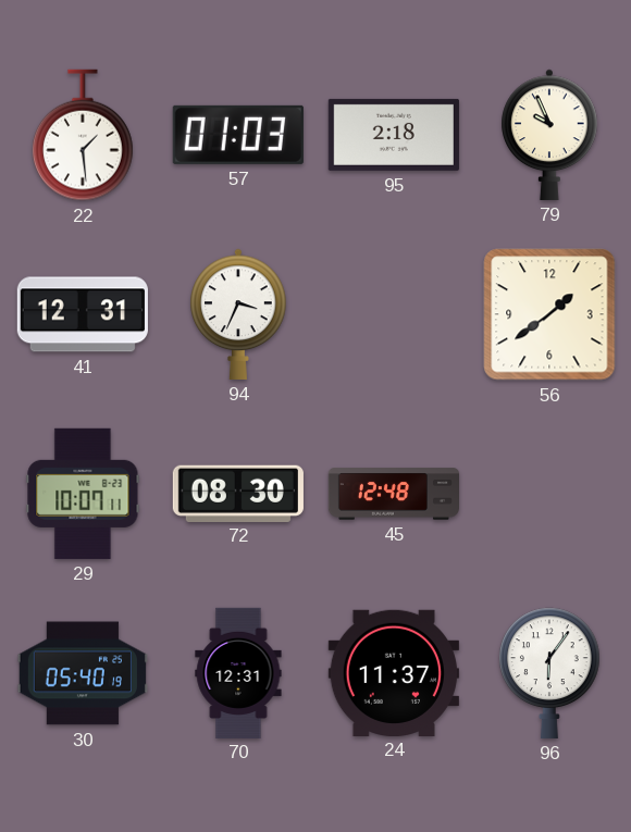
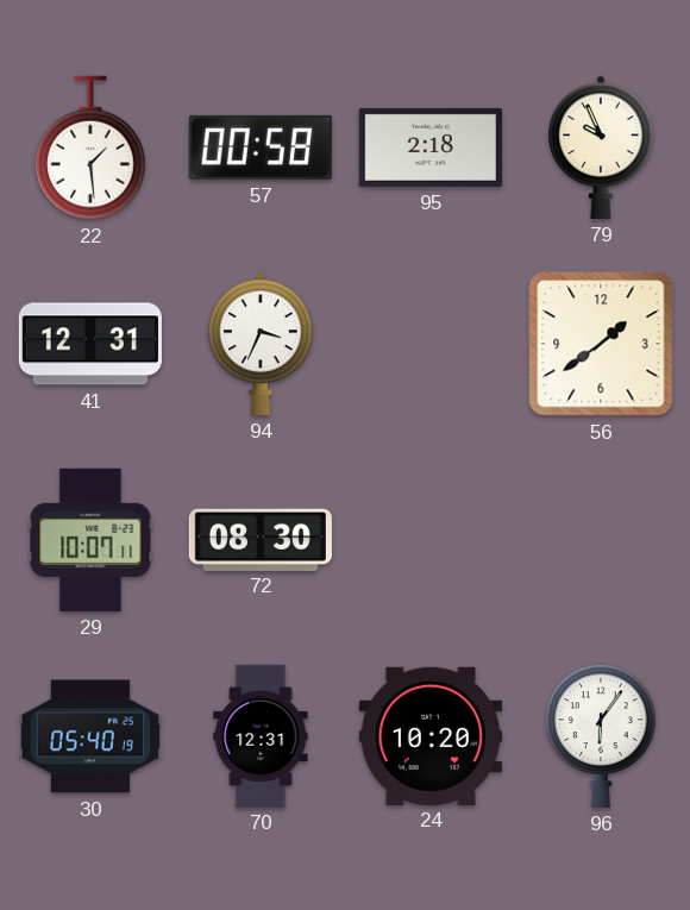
57: 01:03 -> 00:58 (261, 148)
45: 12:48 -> none (393, 494)
24: 11:37 -> 10:20 (431, 735)
